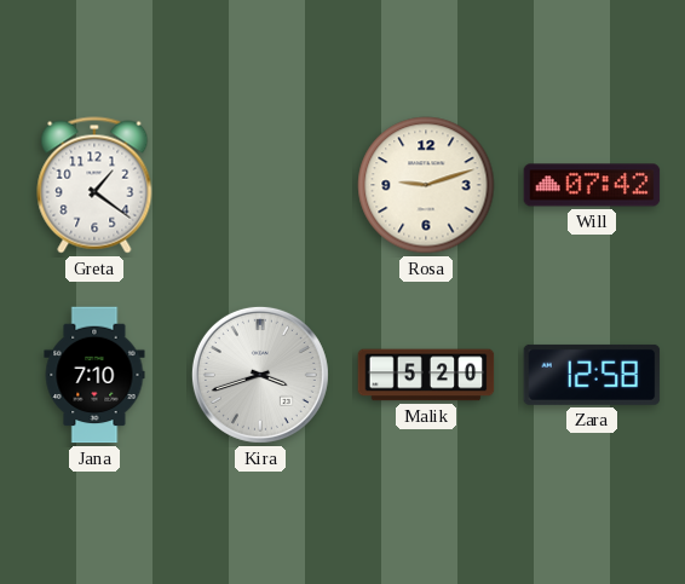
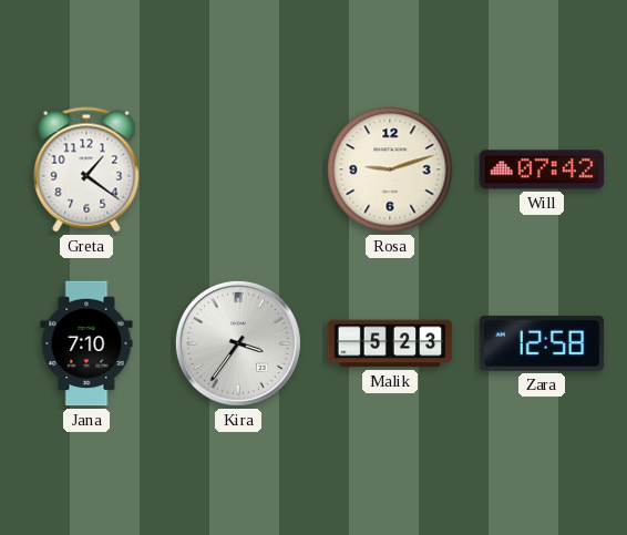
Kira: 3:42 -> 3:36 (238, 343)
Malik: 5:20 -> 5:23 (390, 343)
